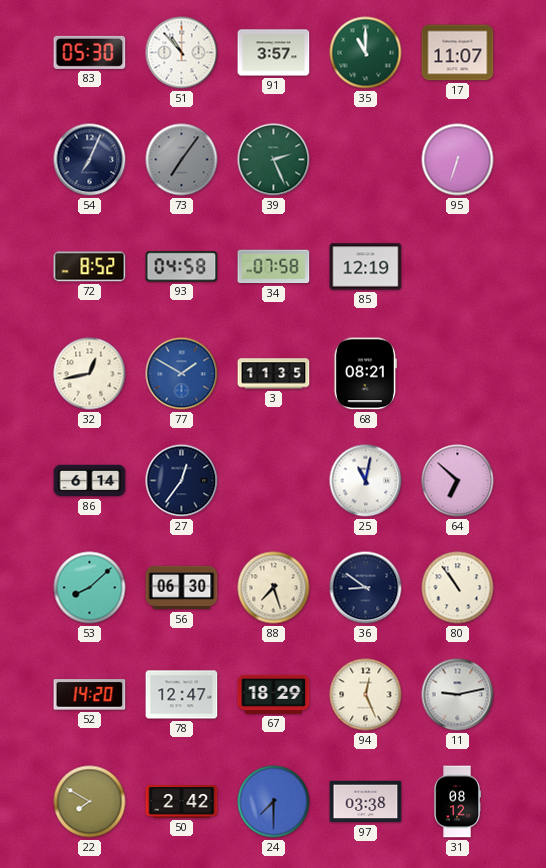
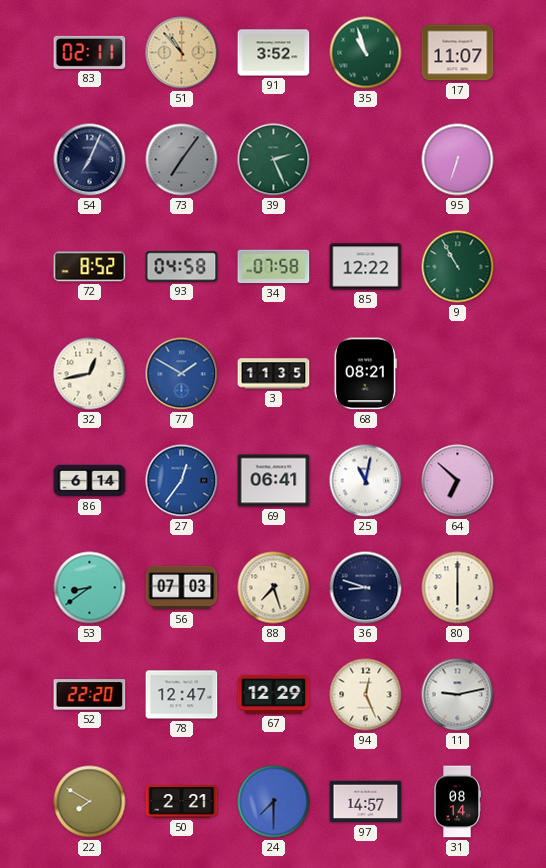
83: 05:30 -> 02:11 (90, 52)
51 dial: white -> champagne (182, 53)
91: 3:57 -> 3:52 (274, 53)
35: 11:00 -> 10:57 (366, 53)
85: 12:19 -> 12:22 (366, 267)
9: none -> 10:55 (458, 267)
27 dial: navy -> blue (182, 481)
69: none -> 06:41 (274, 481)
53: 8:08 -> 8:39 (90, 588)
56: 06:30 -> 07:03 (182, 588)
36: 8:51 -> 8:48 (366, 588)
80: 10:54 -> 6:00 (458, 588)
52: 14:20 -> 22:20 (90, 695)
67: 18:29 -> 12:29 (274, 694)
50: 2:42 -> 2:21 (182, 802)
97: 03:38 -> 14:57 (366, 802)
31: 08:12 -> 08:14 (457, 802)
